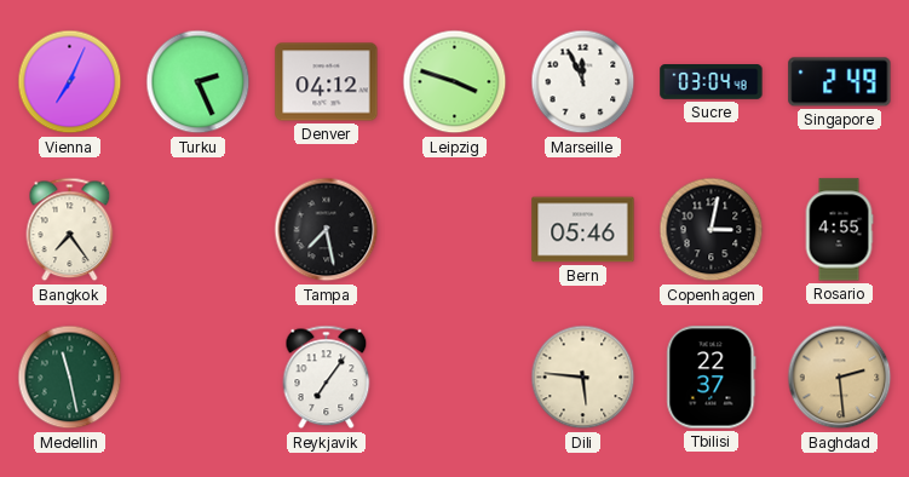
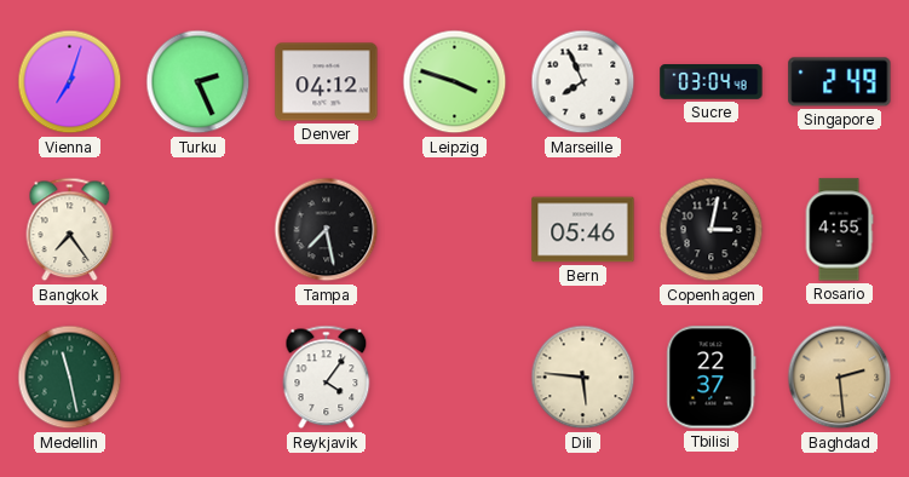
Vienna: 7:04 -> 7:03 (70, 82)
Marseille: 11:56 -> 7:56 (583, 82)
Reykjavik: 7:06 -> 4:06 (327, 378)
